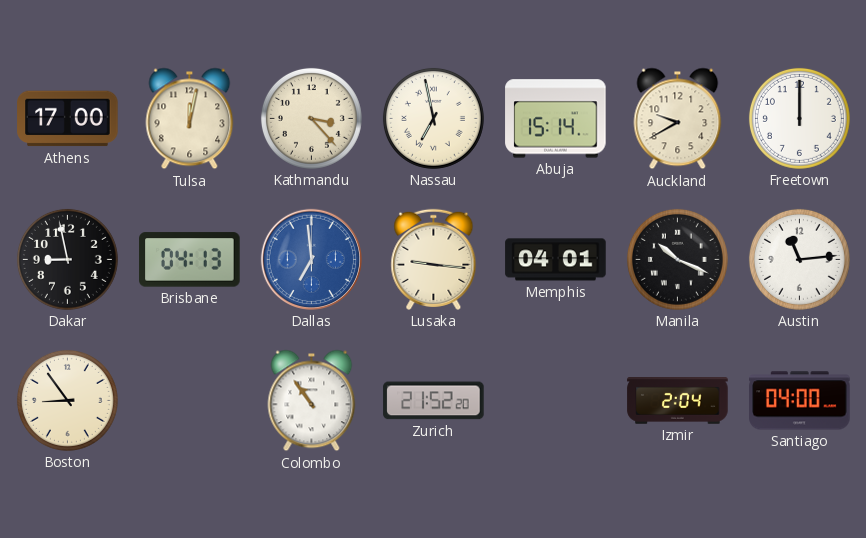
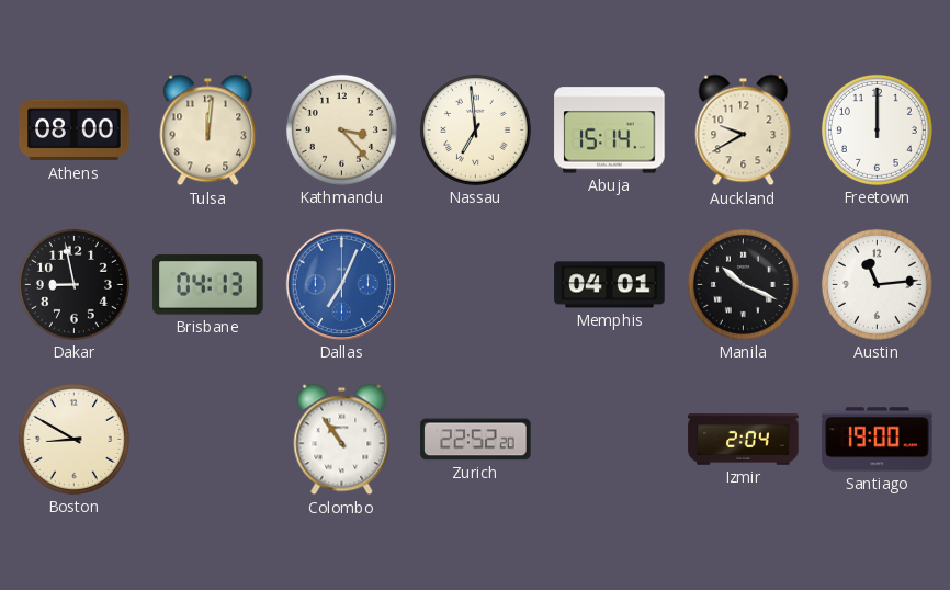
Athens: 17:00 -> 08:00 (75, 131)
Tulsa: 12:02 -> 12:01 (208, 131)
Nassau: 6:58 -> 6:59 (475, 129)
Dallas: 6:59 -> 7:04 (341, 284)
Lusaka: 9:16 -> none (434, 259)
Boston: 8:54 -> 8:50 (73, 439)
Zurich: 21:52 -> 22:52 (476, 440)
Santiago: 04:00 -> 19:00 (878, 440)
